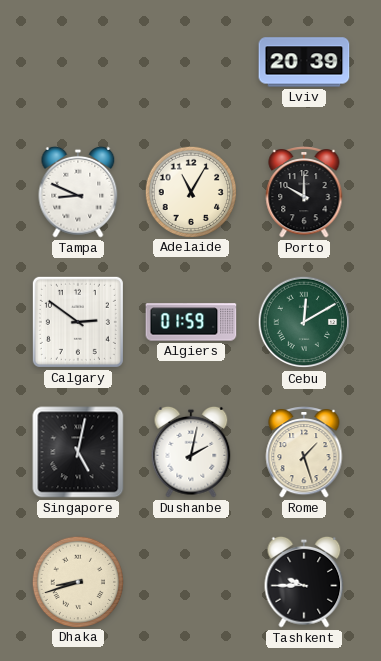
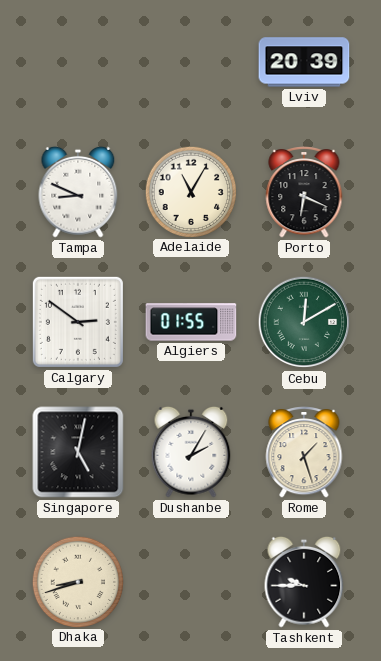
Porto: 10:00 -> 6:19 (304, 193)
Algiers: 01:59 -> 01:55 (191, 322)
Dushanbe: 2:02 -> 2:05 (191, 452)
